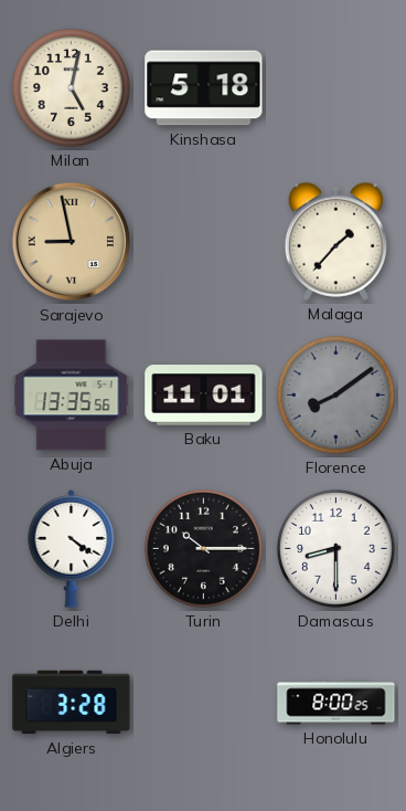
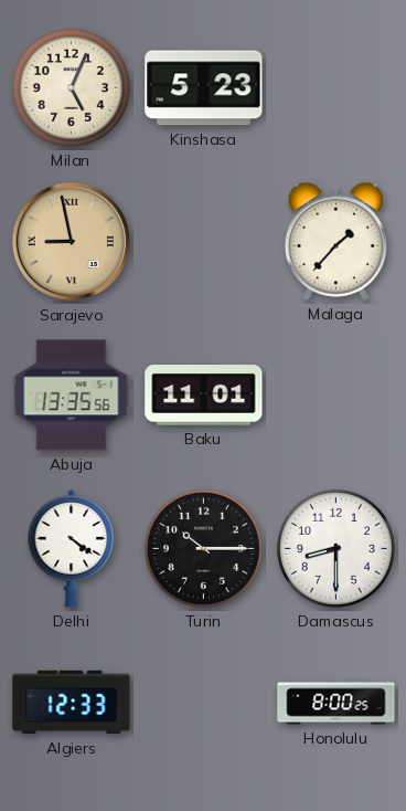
Milan: 5:02 -> 5:04 (71, 87)
Kinshasa: 5:18 -> 5:23 (204, 88)
Florence: 8:09 -> none (335, 394)
Algiers: 3:28 -> 12:33 (72, 703)
